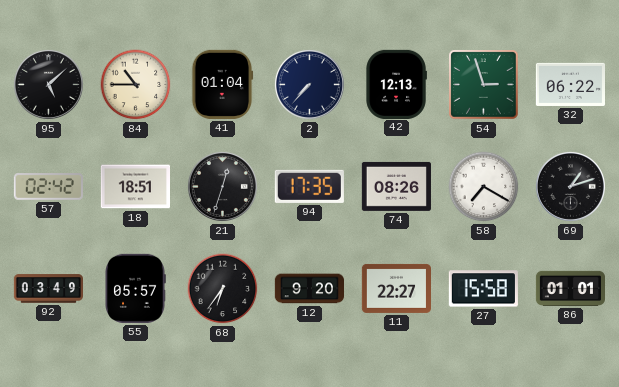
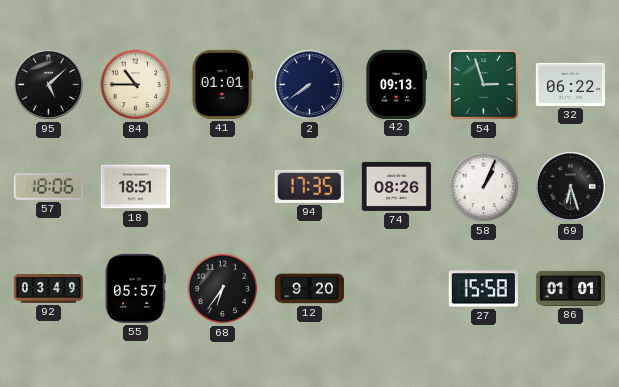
41: 01:04 -> 01:01 (222, 84)
2: 7:37 -> 7:39 (309, 84)
42: 12:13 -> 09:13 (396, 84)
57: 02:42 -> 18:06 (48, 187)
21: 12:33 -> none (222, 186)
58: 7:20 -> 1:04 (484, 187)
69: 1:12 -> 6:27 (570, 186)
11: 22:27 -> none (396, 288)
